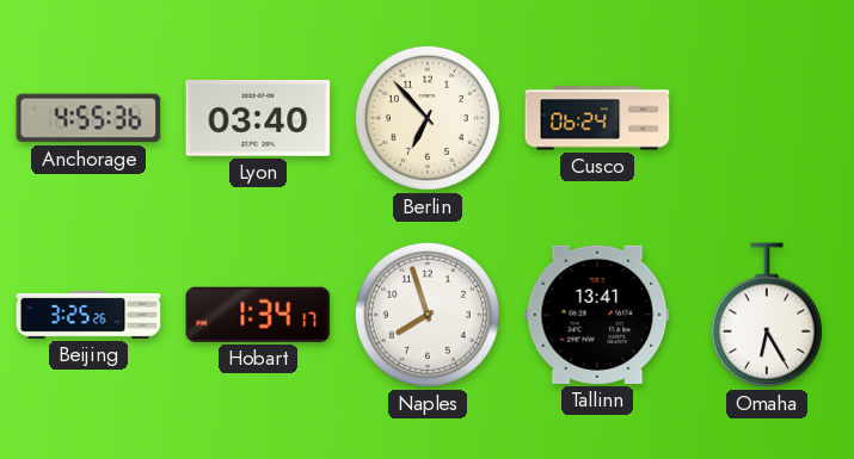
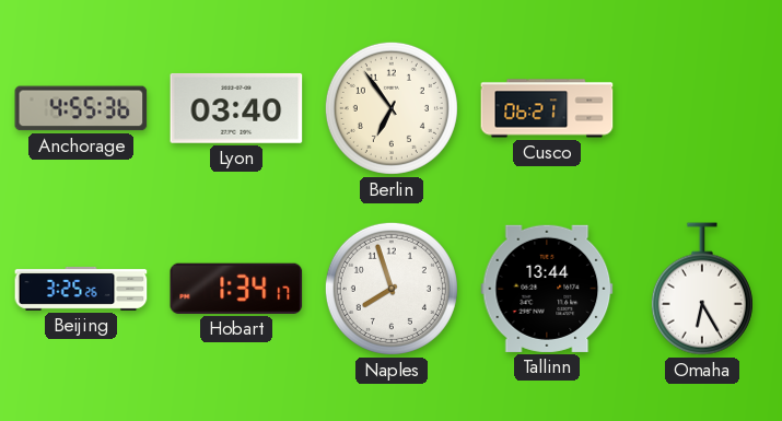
Berlin: 6:53 -> 6:54 (392, 108)
Cusco: 06:24 -> 06:21 (547, 108)
Tallinn: 13:41 -> 13:44 (547, 289)
